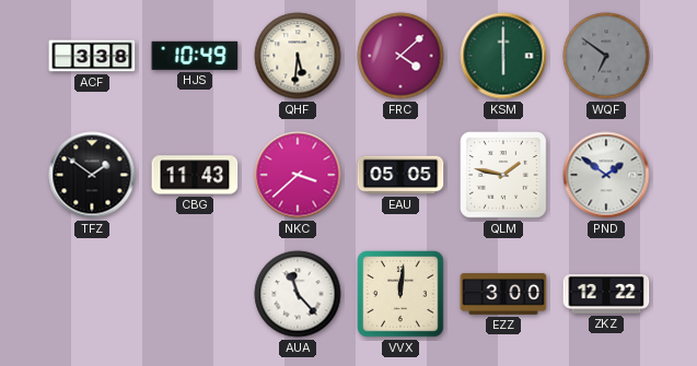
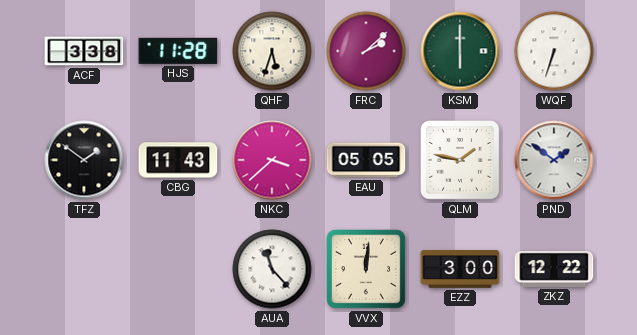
HJS: 10:49 -> 11:28 (178, 51)
QHF: 5:31 -> 5:33 (272, 51)
FRC: 4:08 -> 2:08 (366, 51)
WQF: 6:51 -> 6:33 (554, 51)
WQF dial: grey -> white (554, 51)
